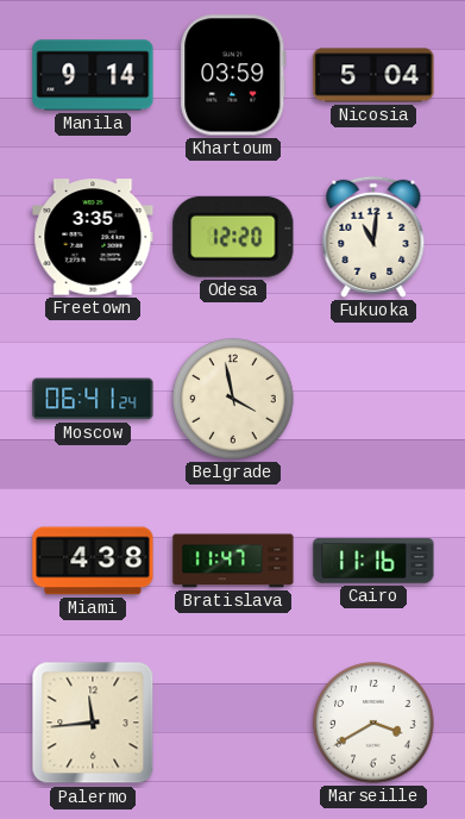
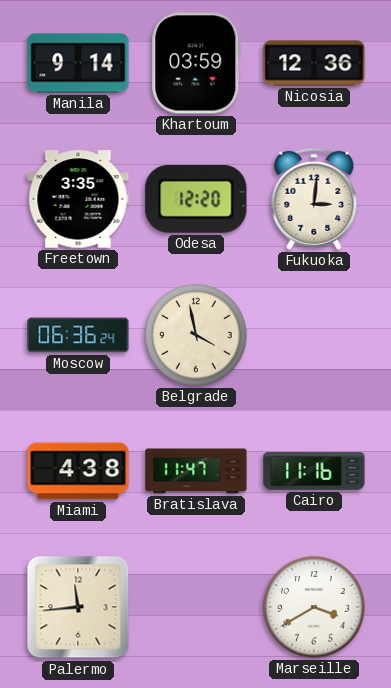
Nicosia: 5:04 -> 12:36 (314, 63)
Fukuoka: 11:01 -> 3:01 (314, 199)
Moscow: 06:41 -> 06:36 (78, 335)
